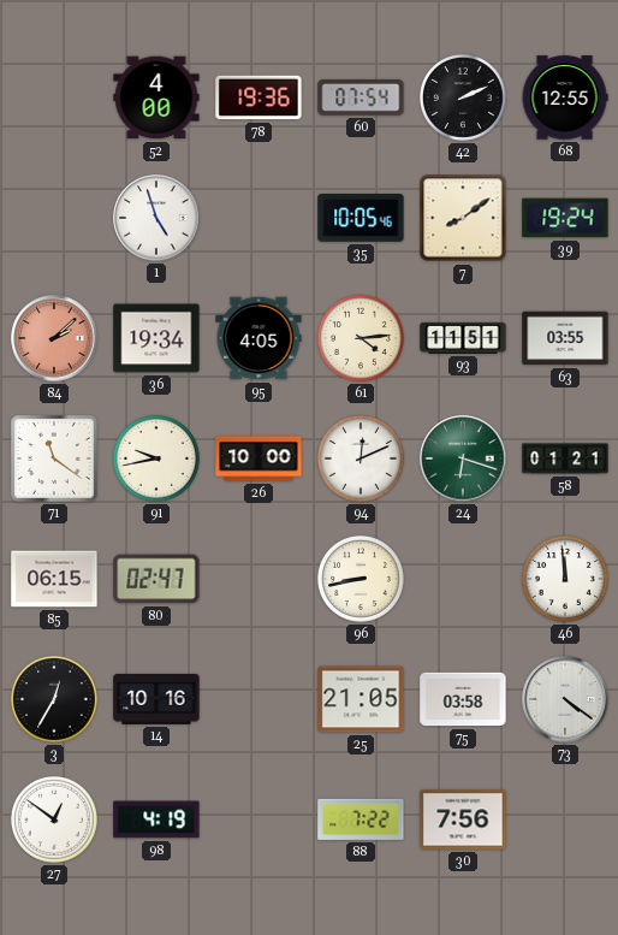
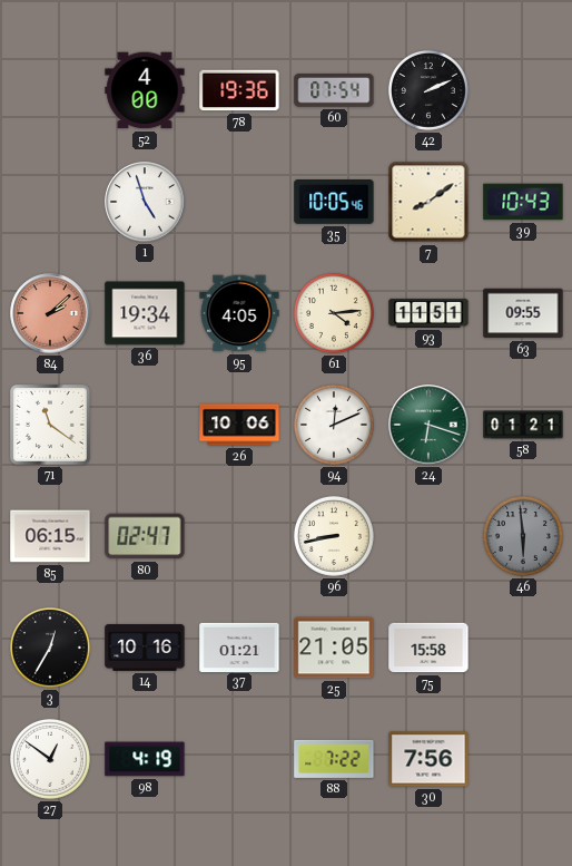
68: 12:55 -> none (565, 97)
39: 19:24 -> 10:43 (523, 202)
63: 03:55 -> 09:55 (523, 313)
91: 9:43 -> none (156, 458)
26: 10:00 -> 10:06 (239, 425)
46: 11:59 -> 5:59 (523, 536)
46 dial: white -> grey (523, 536)
37: none -> 01:21 (239, 646)
75: 03:58 -> 15:58 (428, 648)
73: 4:21 -> none (565, 699)
